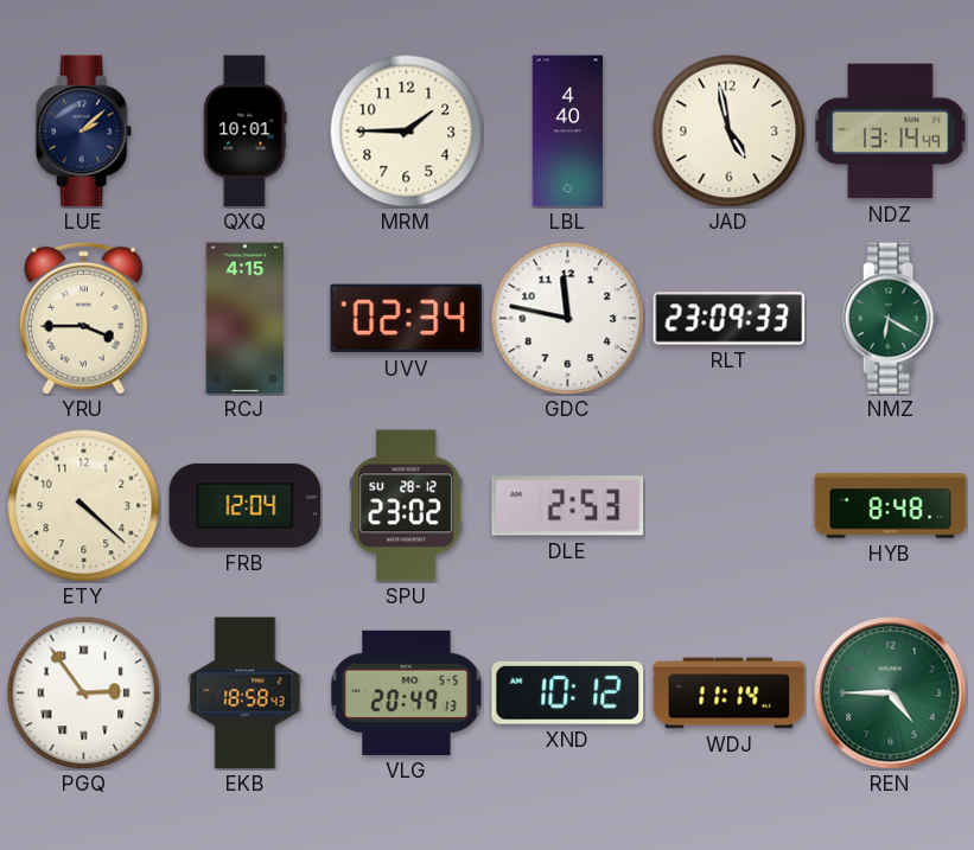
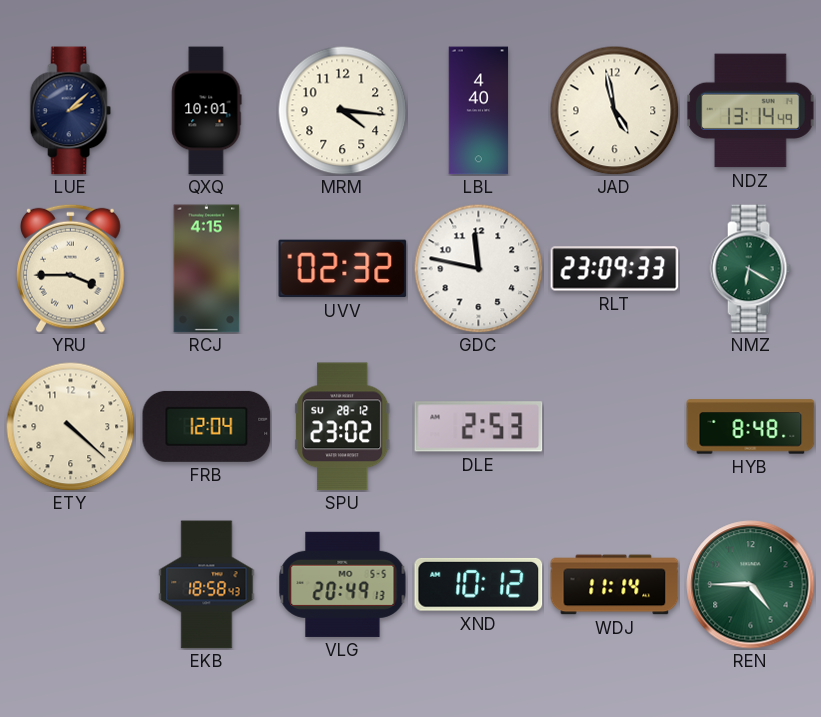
MRM: 1:45 -> 4:16 (342, 110)
UVV: 02:34 -> 02:32 (343, 269)
PGQ: 2:54 -> none (83, 692)
